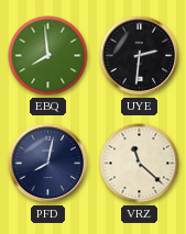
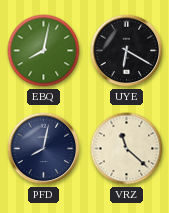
EBQ: 7:59 -> 8:02 (44, 51)
UYE: 2:31 -> 6:20 (127, 51)
